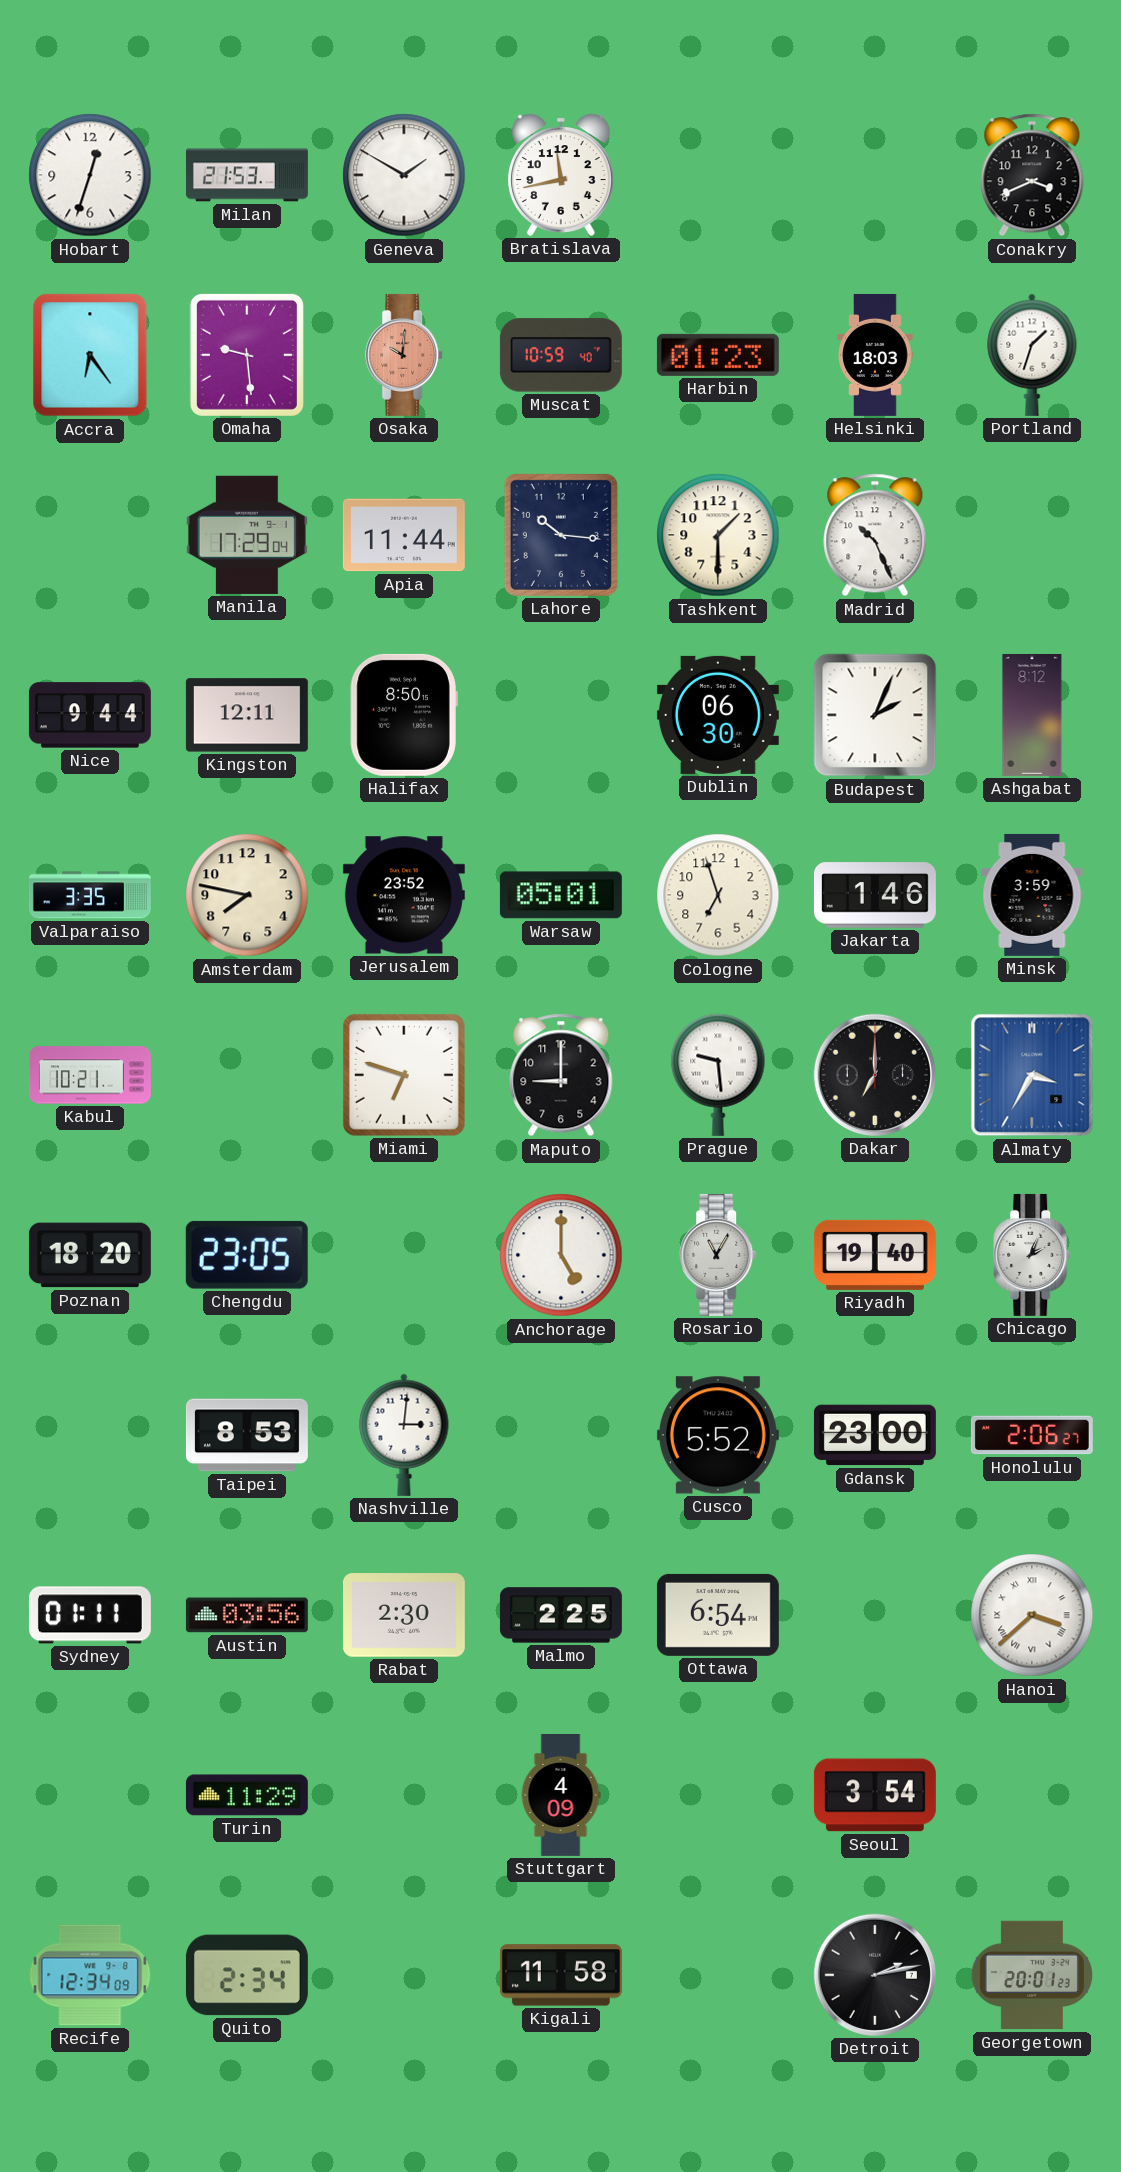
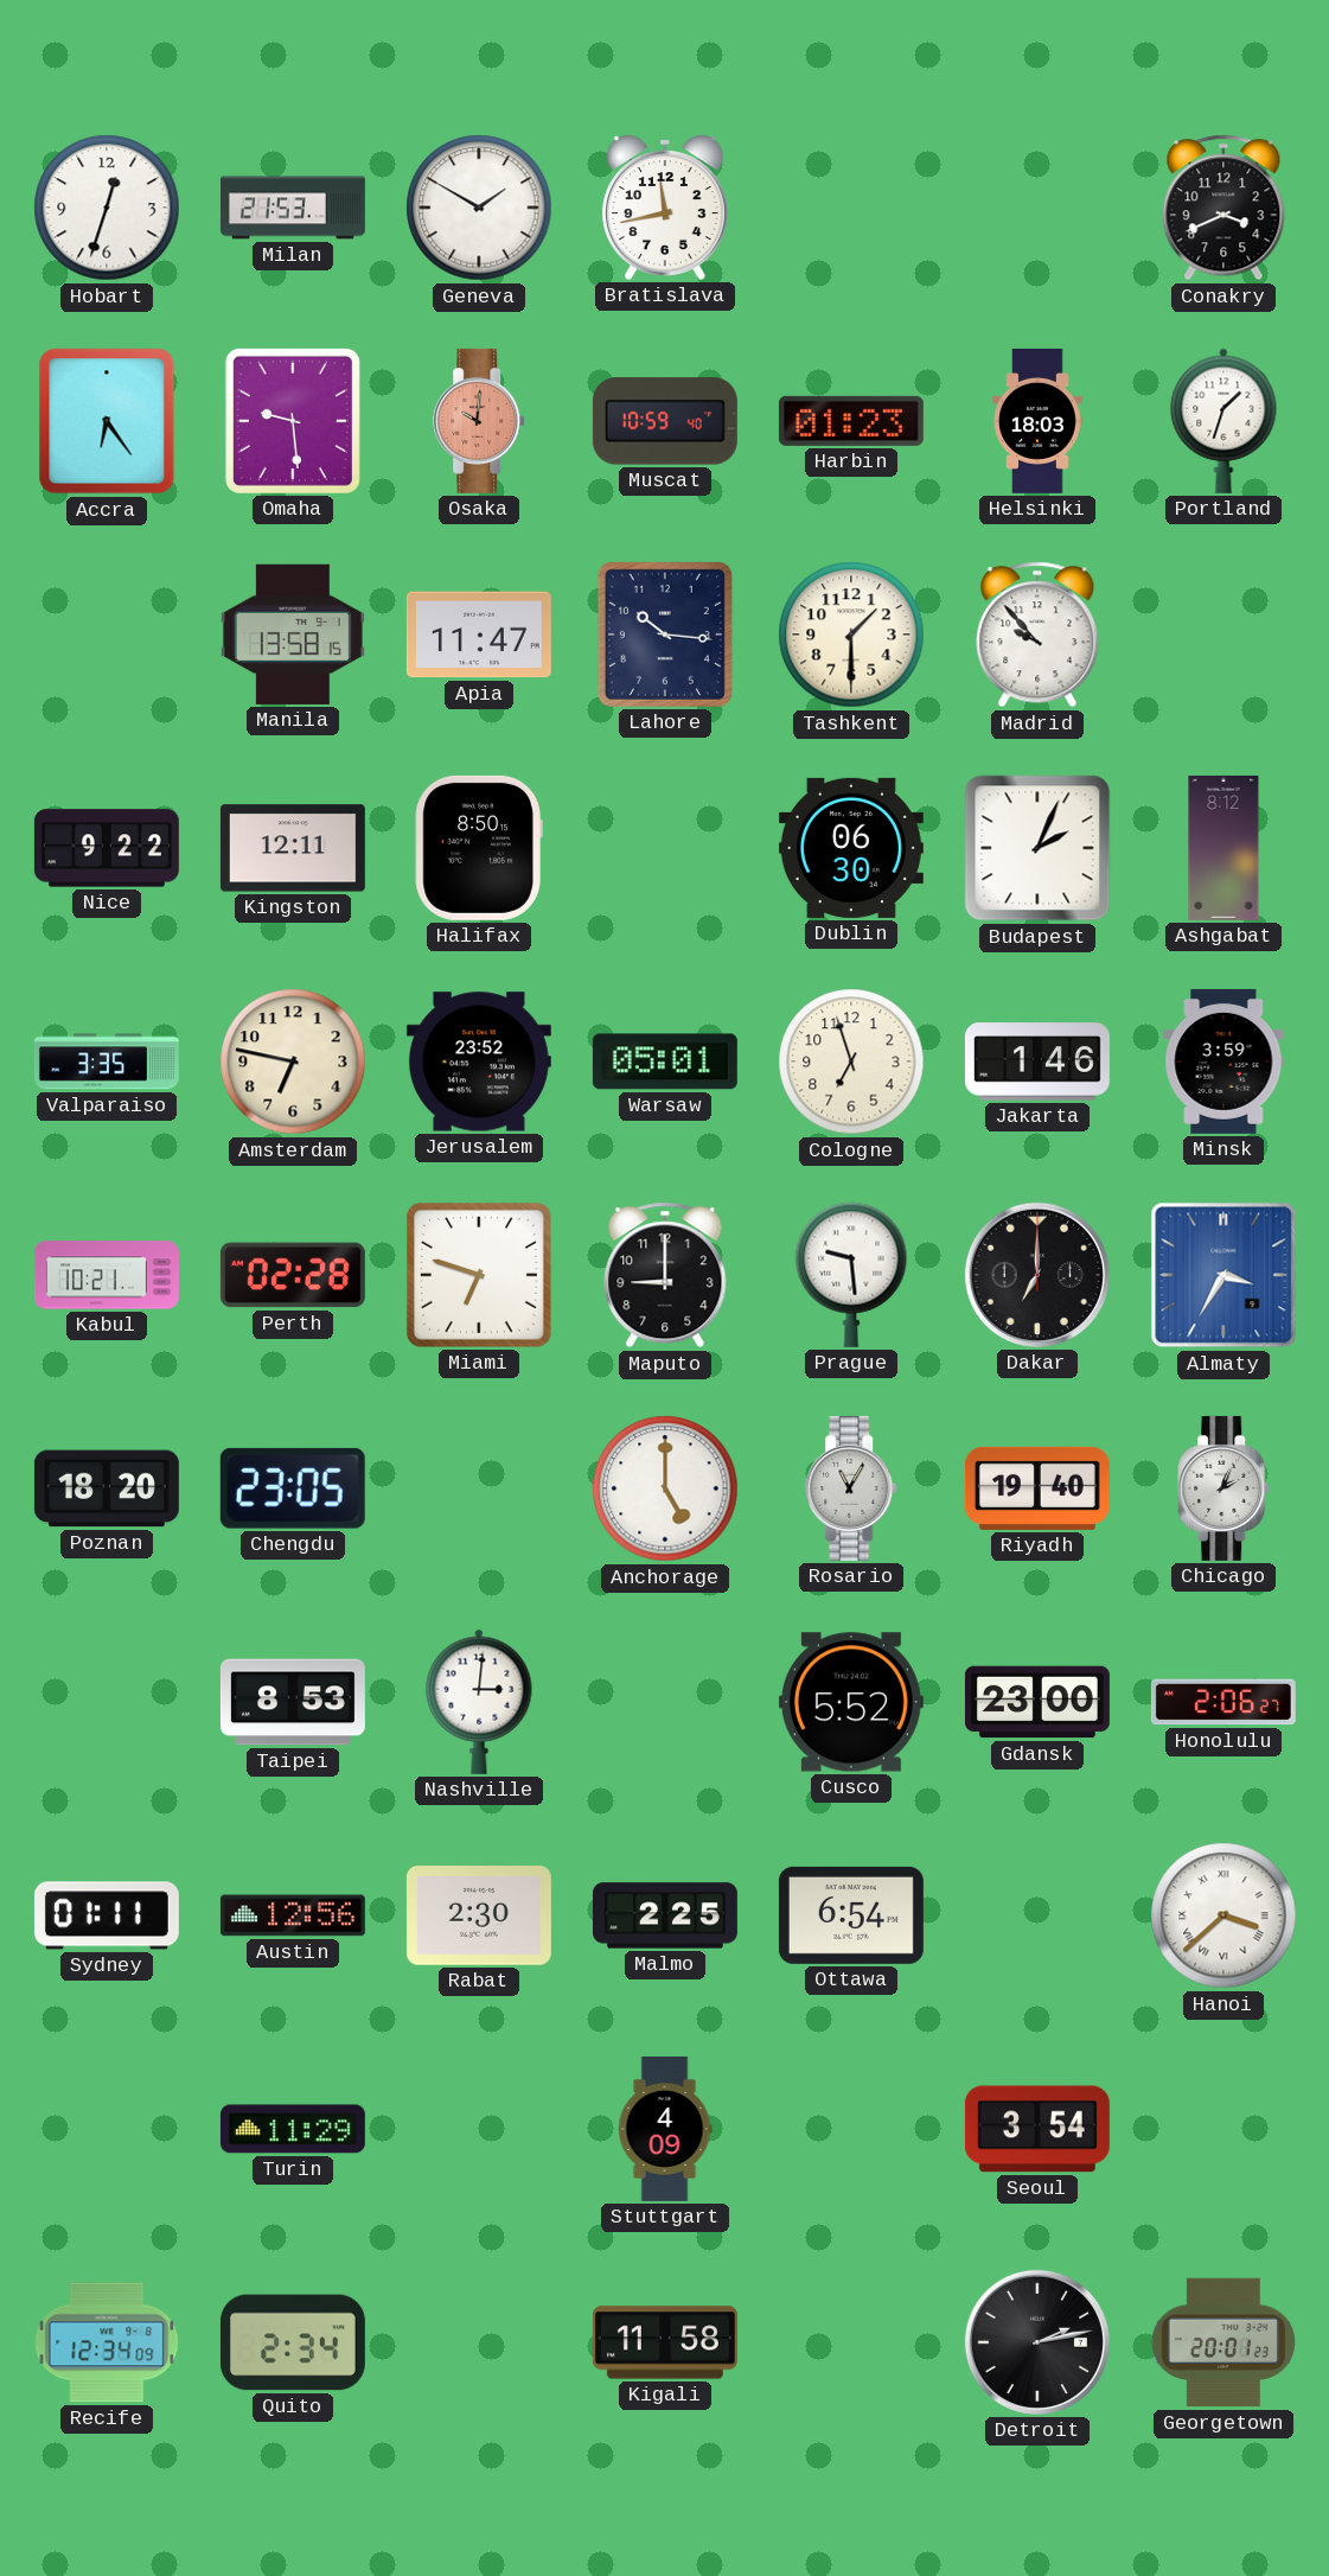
Manila: 17:29 -> 13:58 (293, 635)
Apia: 11:44 -> 11:47 (479, 635)
Madrid: 10:26 -> 9:53 (1037, 635)
Nice: 9:44 -> 9:22 (107, 848)
Amsterdam: 7:47 -> 6:47 (293, 1061)
Perth: none -> 02:28 (293, 1275)
Austin: 03:56 -> 12:56 (293, 1915)
